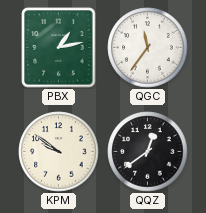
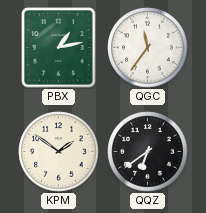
KPM: 9:51 -> 1:51 (59, 152)
QQZ: 12:39 -> 6:39 (148, 152)
